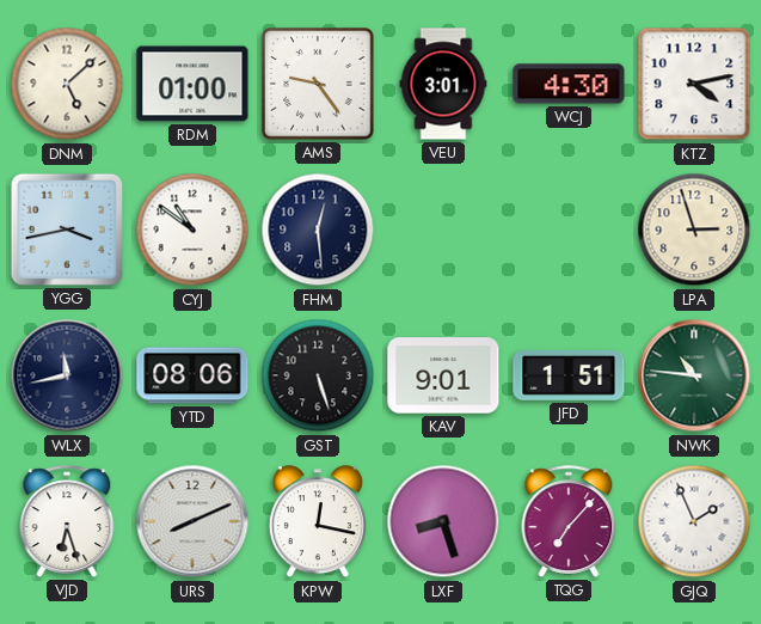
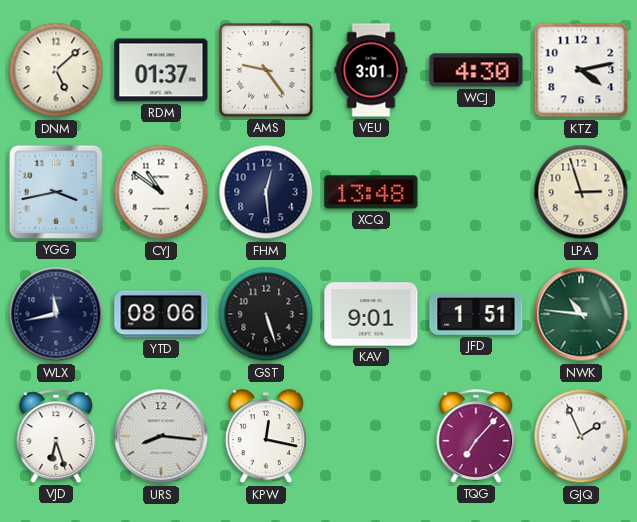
RDM: 01:00 -> 01:37 (161, 70)
XCQ: none -> 13:48 (371, 192)
URS: 8:11 -> 8:16 (161, 436)
LXF: 8:27 -> none (443, 521)
